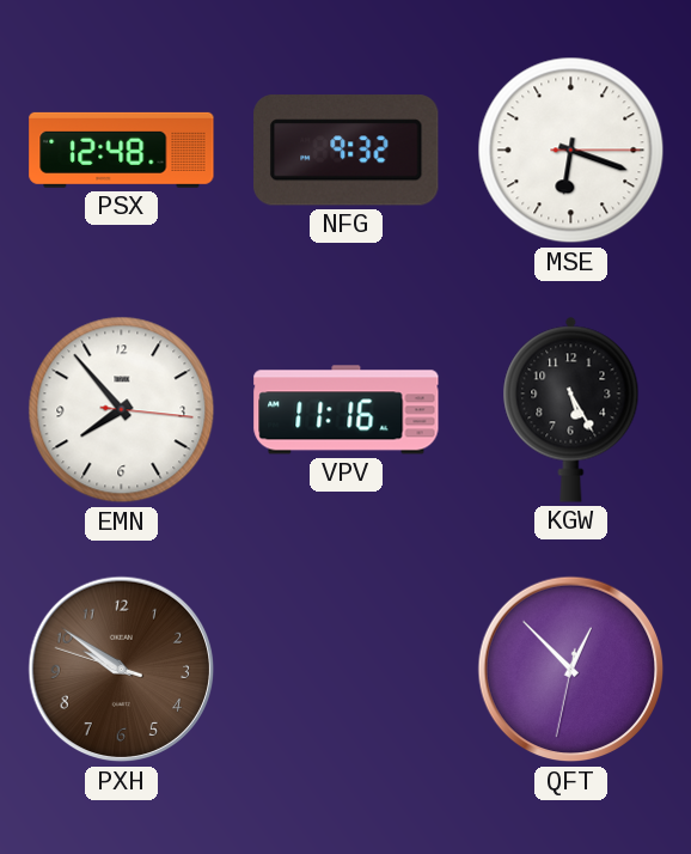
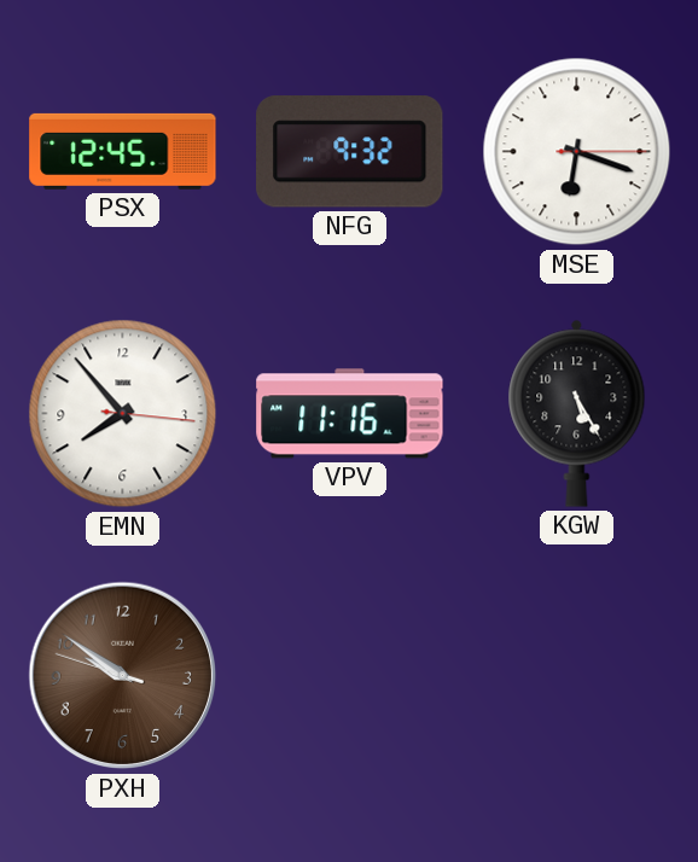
PSX: 12:48 -> 12:45 (123, 151)
QFT: 12:52 -> none (571, 670)
